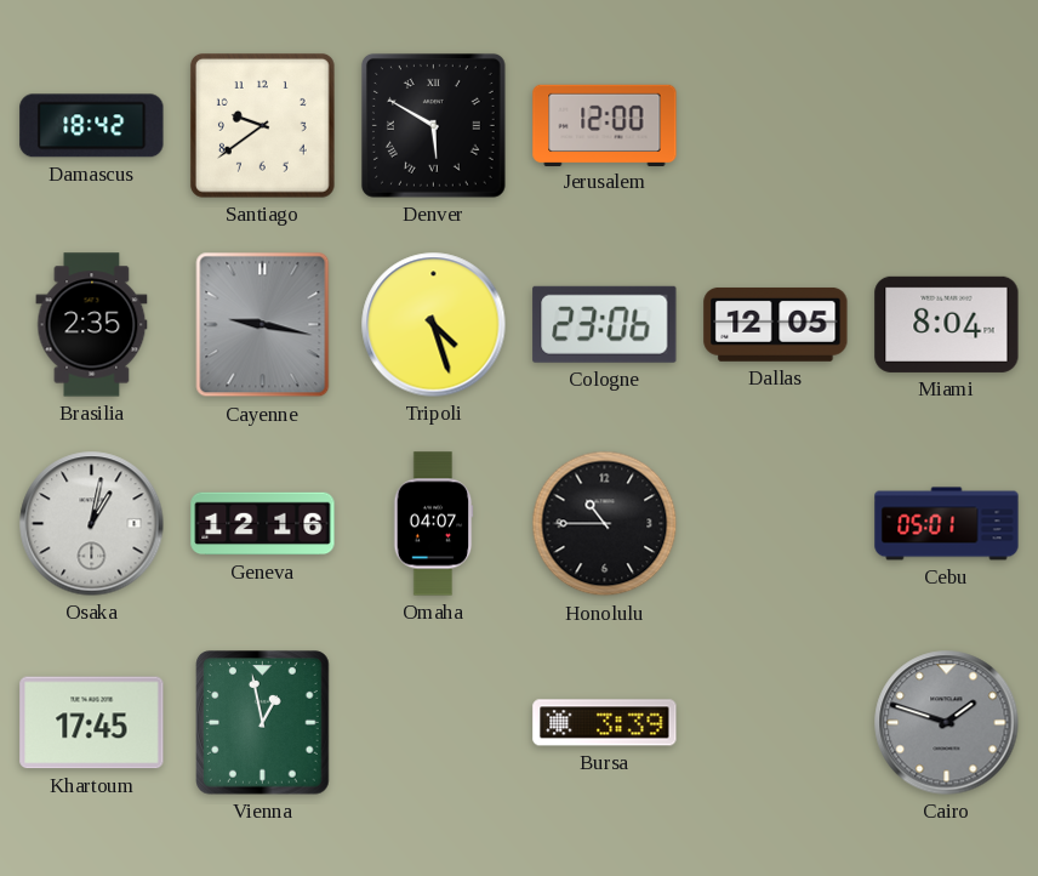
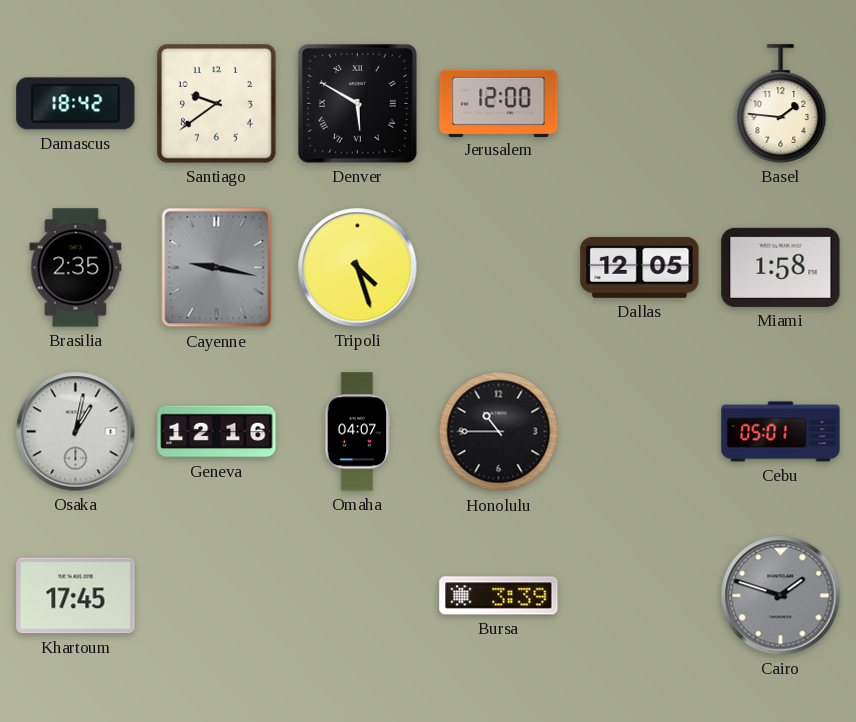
Basel: none -> 1:46 (781, 104)
Cologne: 23:06 -> none (605, 324)
Miami: 8:04 -> 1:58 (781, 267)
Vienna: 12:58 -> none (263, 723)
